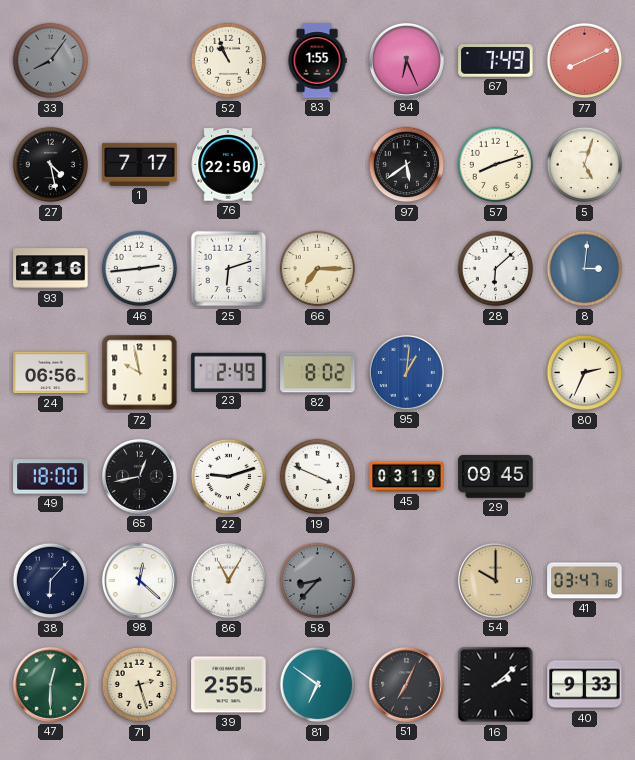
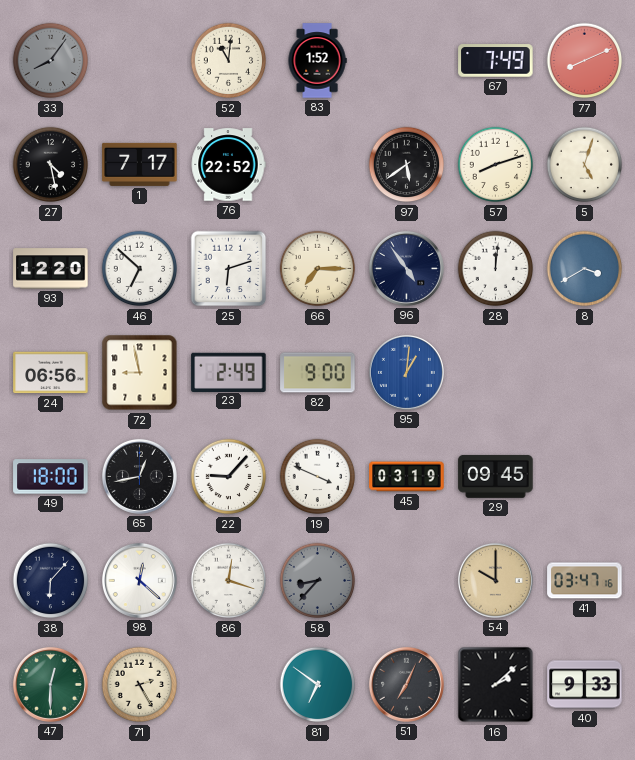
52: 10:56 -> 11:01 (229, 61)
83: 1:55 -> 1:52 (317, 61)
84: 6:26 -> none (406, 60)
76: 22:50 -> 22:52 (228, 165)
93: 12:16 -> 12:20 (51, 269)
46: 2:44 -> 6:52 (140, 269)
96: none -> 4:54 (406, 268)
28: 6:08 -> 12:01 (496, 269)
8: 3:01 -> 3:40 (585, 269)
72: 9:58 -> 8:58 (140, 373)
82: 8:02 -> 9:00 (318, 373)
80: 2:34 -> none (585, 373)
22: 9:12 -> 9:07 (229, 477)
86: 11:05 -> 12:18 (229, 581)
71: 2:27 -> 2:25 (140, 685)
39: 2:55 -> none (229, 685)
